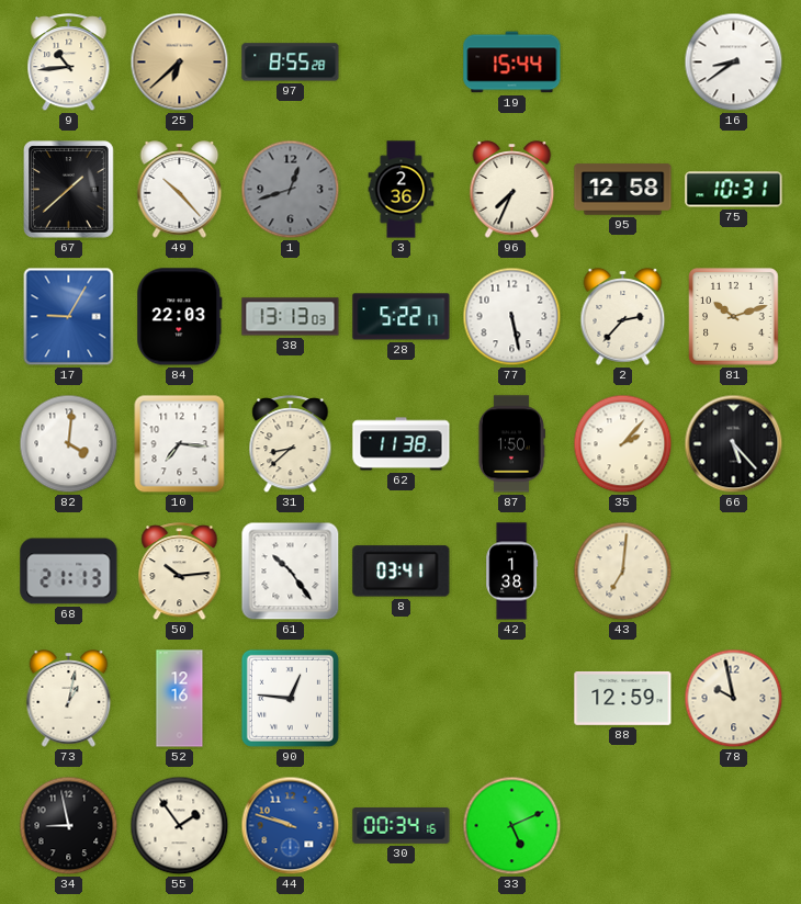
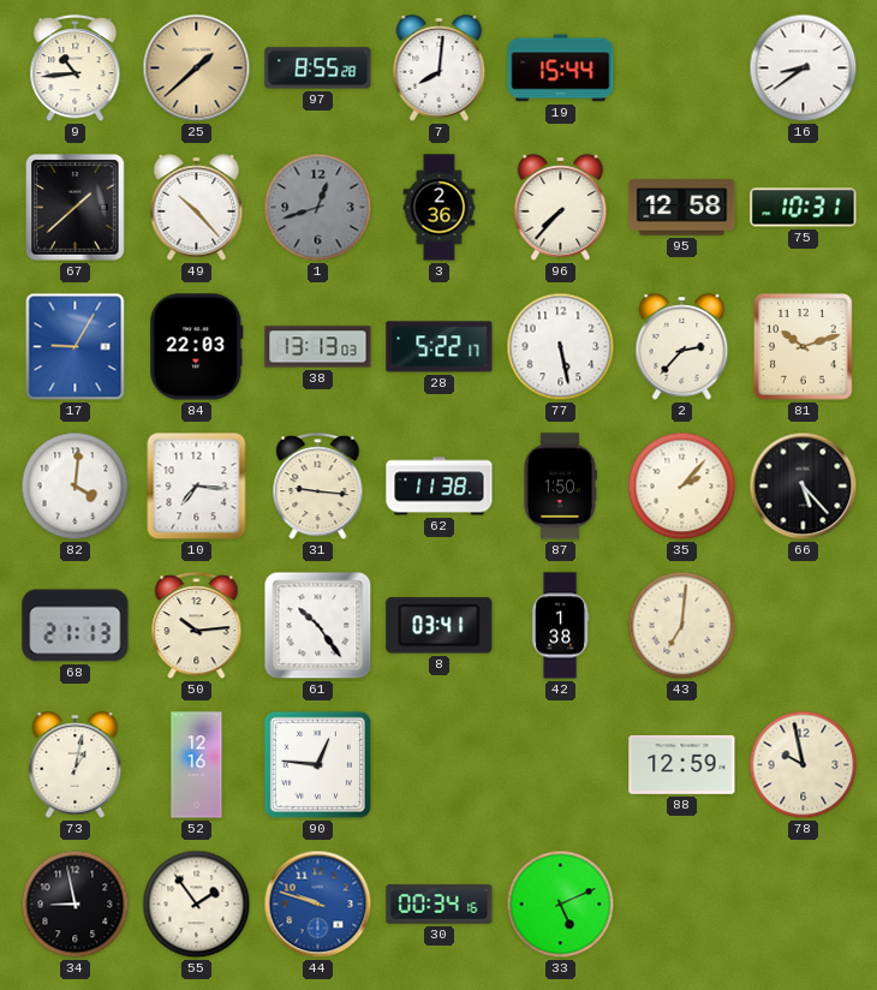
25: 6:38 -> 1:38 (197, 68)
7: none -> 8:01 (440, 68)
96: 7:34 -> 7:37 (561, 208)
31: 8:38 -> 9:16 (318, 487)
